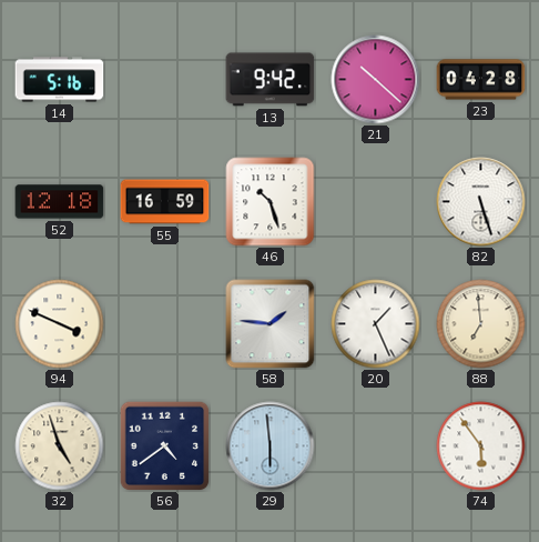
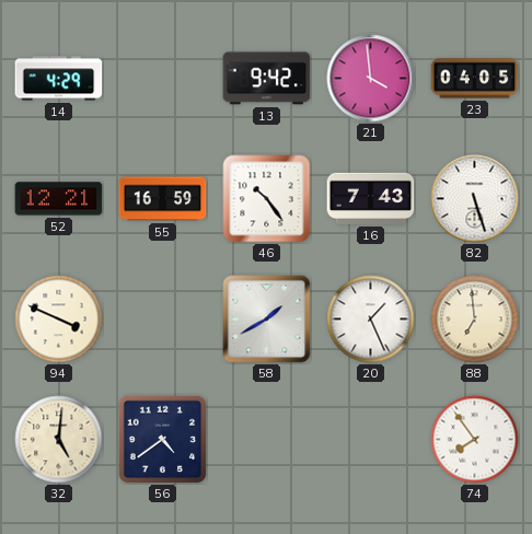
14: 5:16 -> 4:29 (59, 79)
21: 10:22 -> 3:59 (371, 79)
23: 04:28 -> 04:05 (475, 79)
52: 12:18 -> 12:21 (59, 199)
46: 10:27 -> 10:24 (267, 199)
16: none -> 7:43 (371, 198)
58: 1:46 -> 1:40 (267, 320)
32: 4:57 -> 5:01 (59, 440)
29: 5:59 -> none (271, 446)
74: 5:54 -> 7:54 (475, 440)
